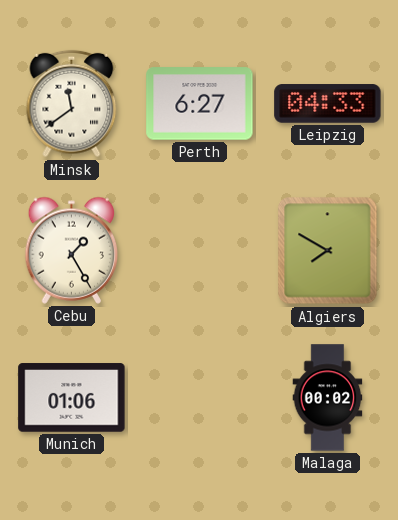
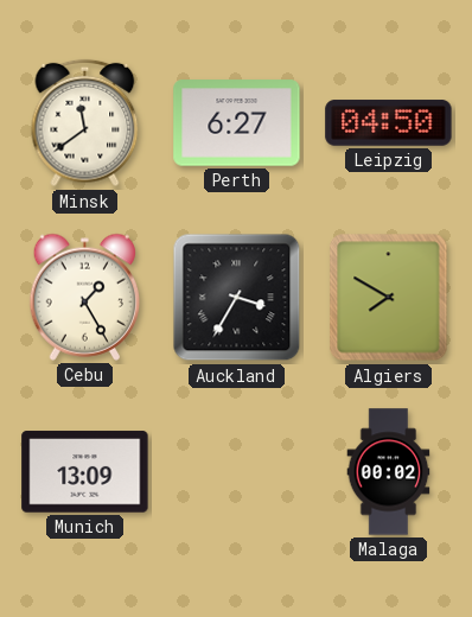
Leipzig: 04:33 -> 04:50 (389, 123)
Auckland: none -> 3:35 (237, 298)
Munich: 01:06 -> 13:09 (85, 472)
